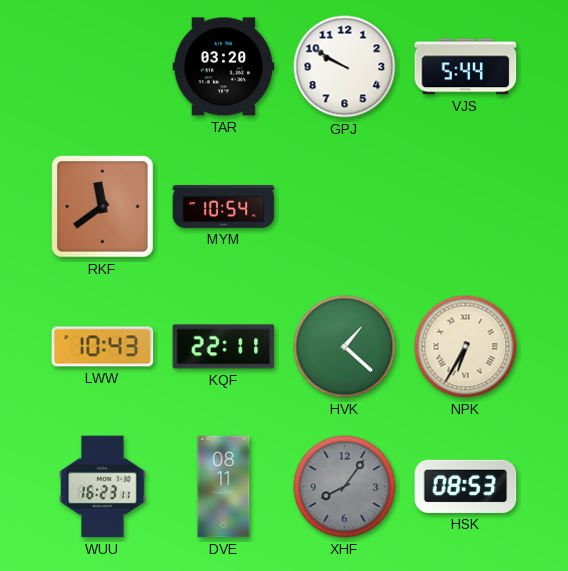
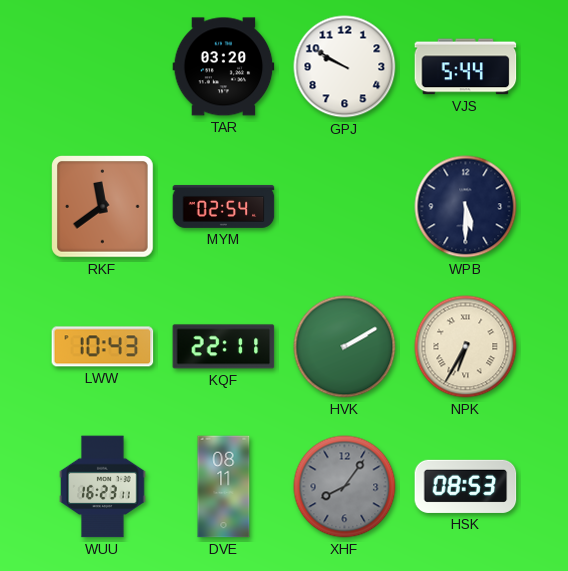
MYM: 10:54 -> 02:54 (224, 206)
WPB: none -> 5:30 (466, 207)
HVK: 1:22 -> 2:10 (345, 347)
